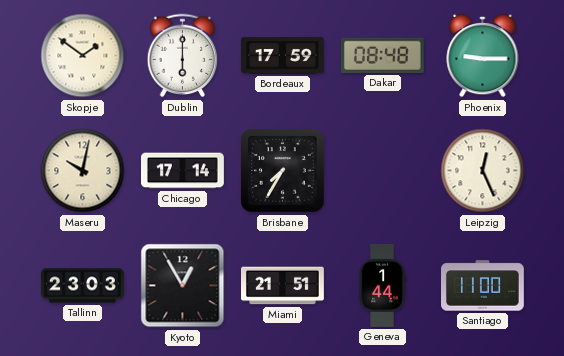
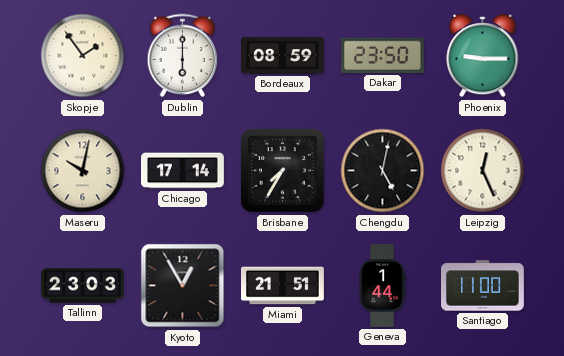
Skopje: 1:51 -> 1:54 (83, 56)
Bordeaux: 17:59 -> 08:59 (283, 56)
Dakar: 08:48 -> 23:50 (382, 55)
Chengdu: none -> 5:02 (383, 171)
